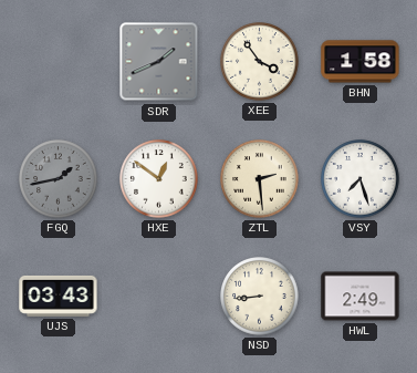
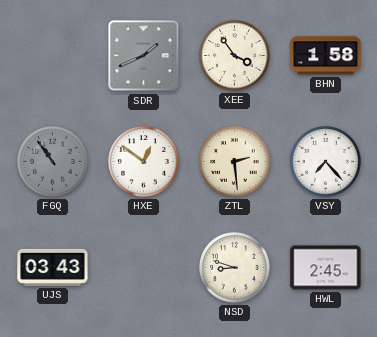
FGQ: 1:43 -> 10:54 (53, 162)
VSY: 7:27 -> 7:23 (326, 162)
NSD: 8:44 -> 8:48 (235, 268)
HWL: 2:49 -> 2:45 (326, 268)
